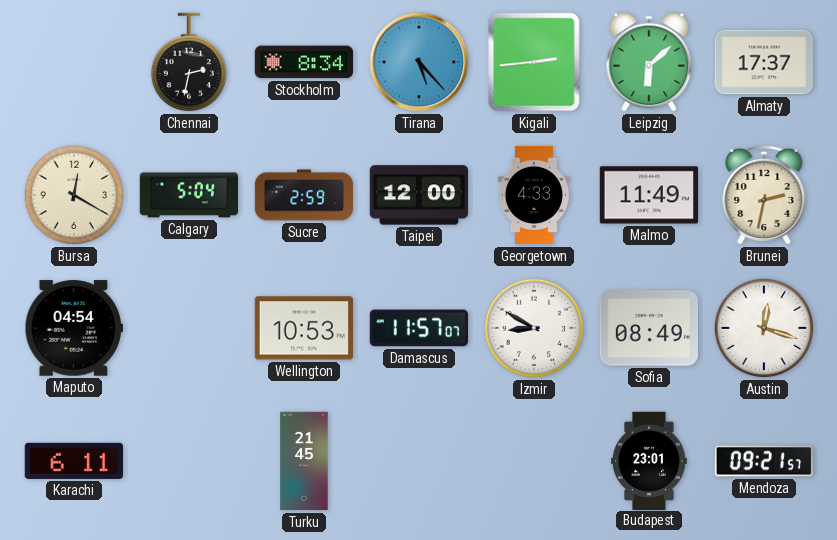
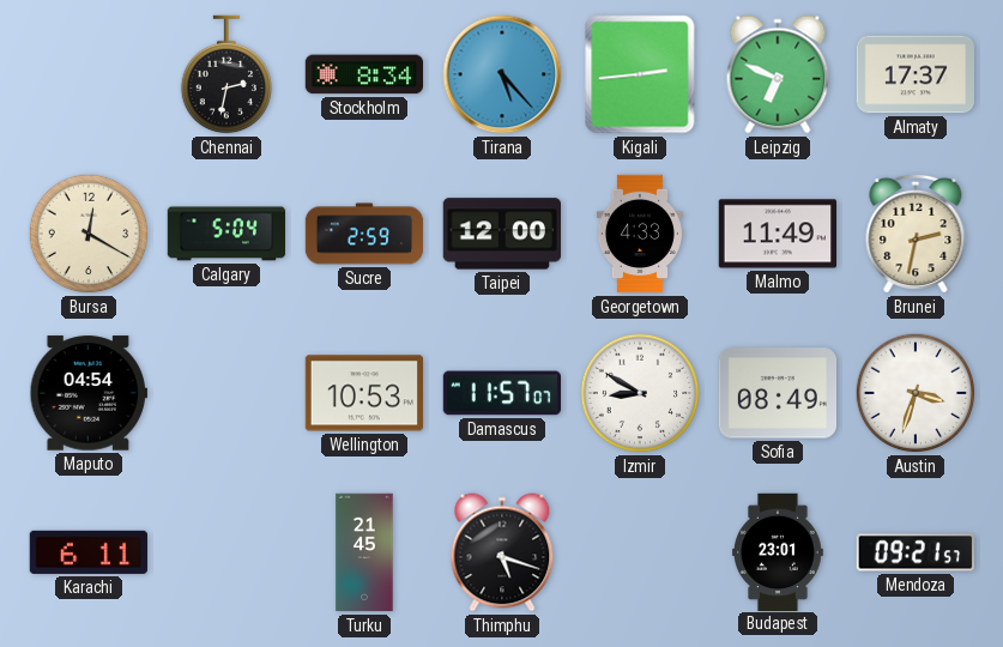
Leipzig: 6:08 -> 6:49 (778, 74)
Austin: 12:18 -> 3:33 (916, 393)
Thimphu: none -> 5:18 (502, 552)
